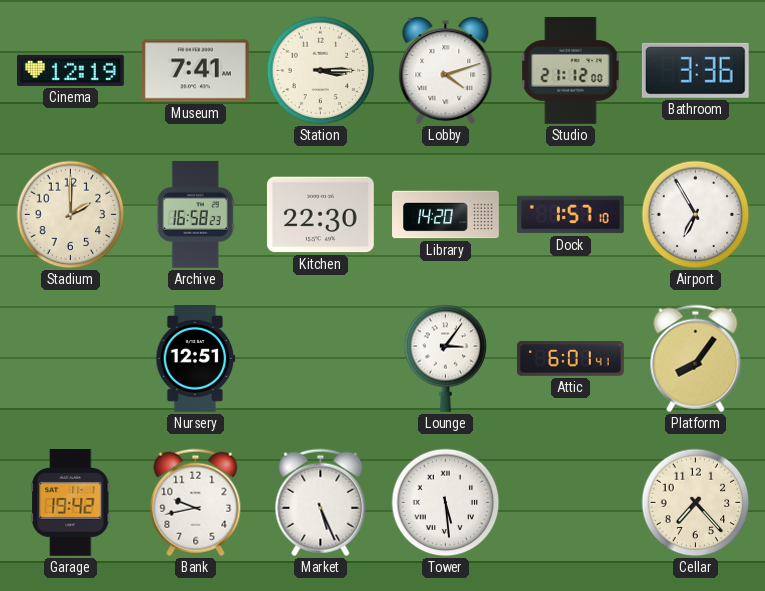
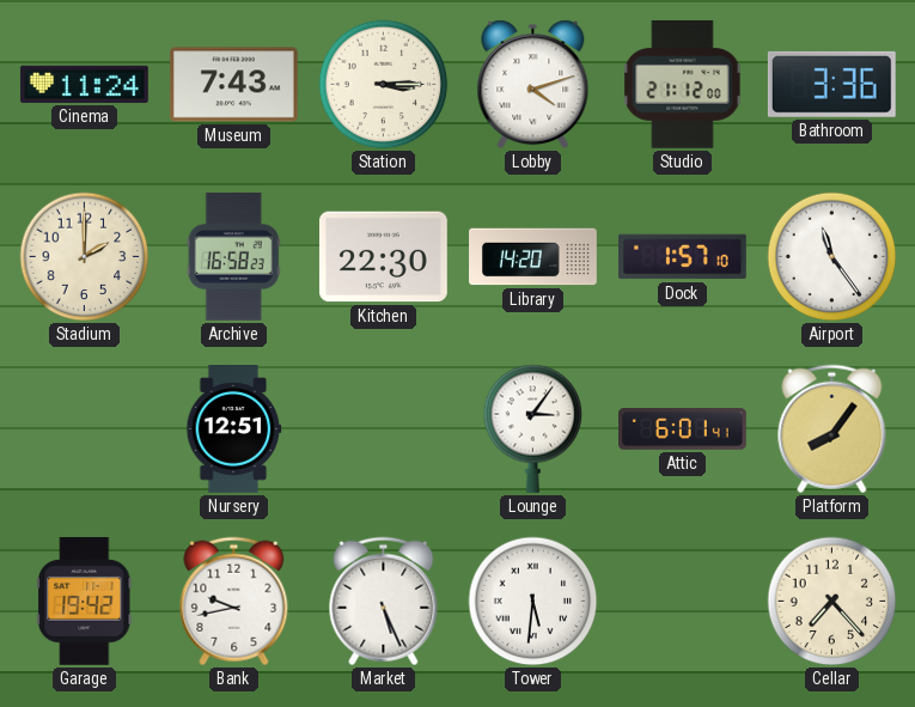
Cinema: 12:19 -> 11:24 (85, 84)
Museum: 7:41 -> 7:43 (233, 85)
Airport: 6:55 -> 11:24 (832, 257)
Tower: 5:29 -> 5:31 (533, 602)
